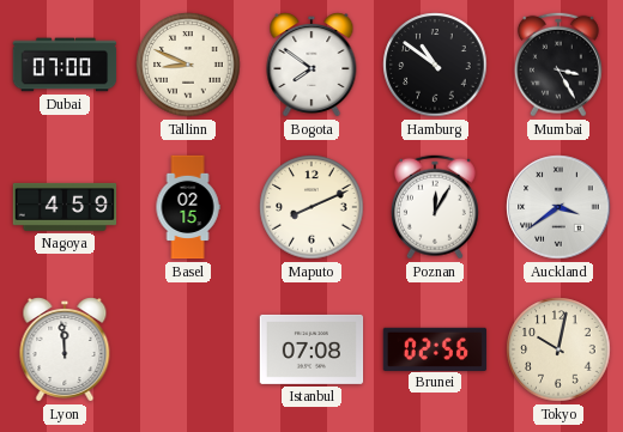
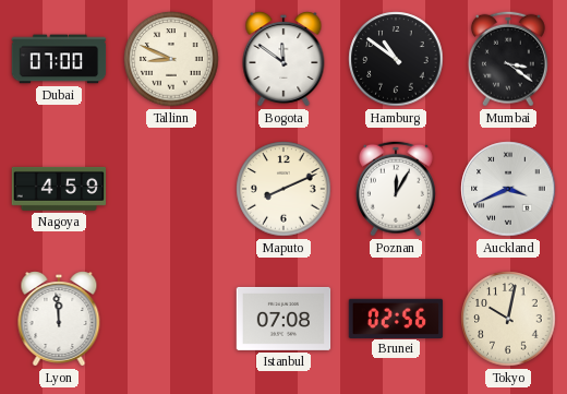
Bogota: 7:51 -> 11:51 (283, 60)
Mumbai: 3:25 -> 3:21 (508, 59)
Basel: 02:15 -> none (188, 207)
Auckland: 3:39 -> 3:41 (508, 189)
